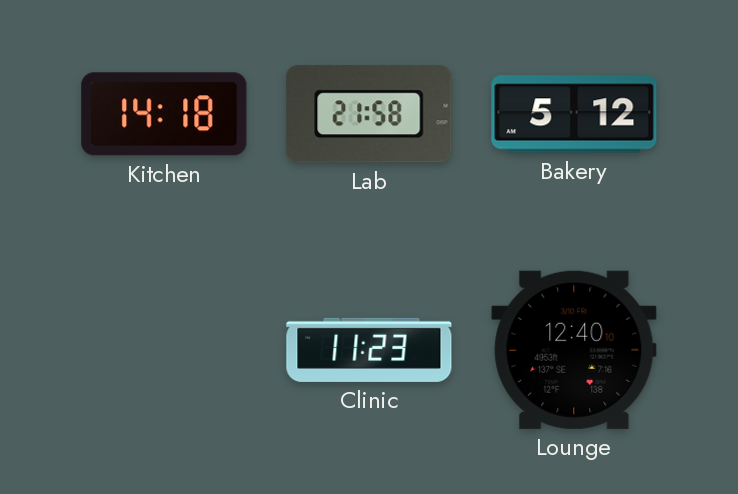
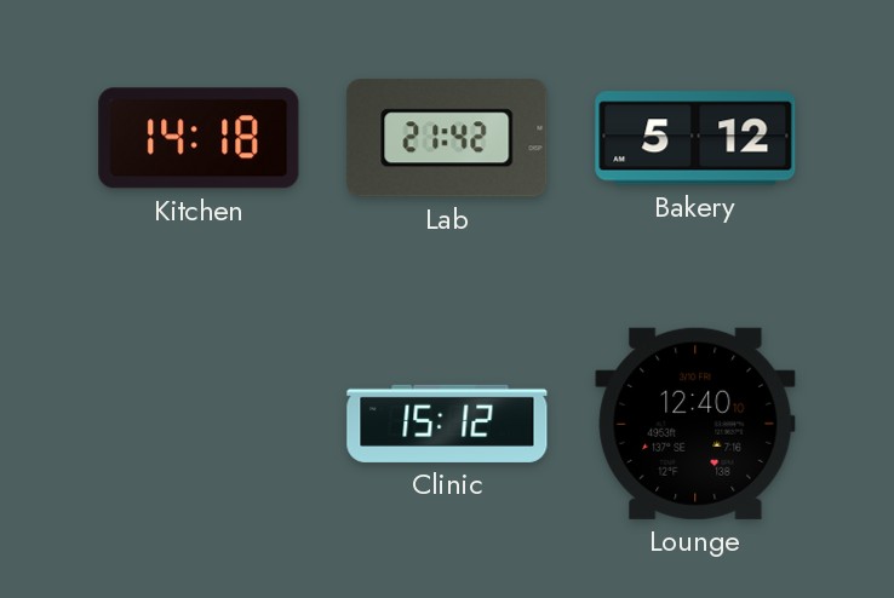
Lab: 21:58 -> 21:42 (447, 138)
Clinic: 11:23 -> 15:12 (447, 424)
